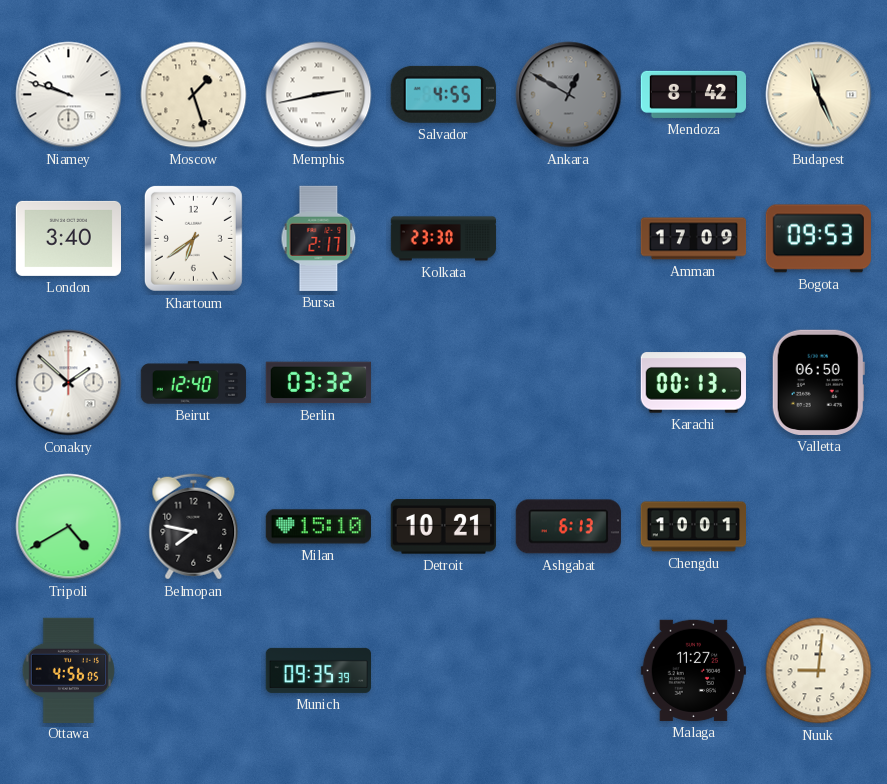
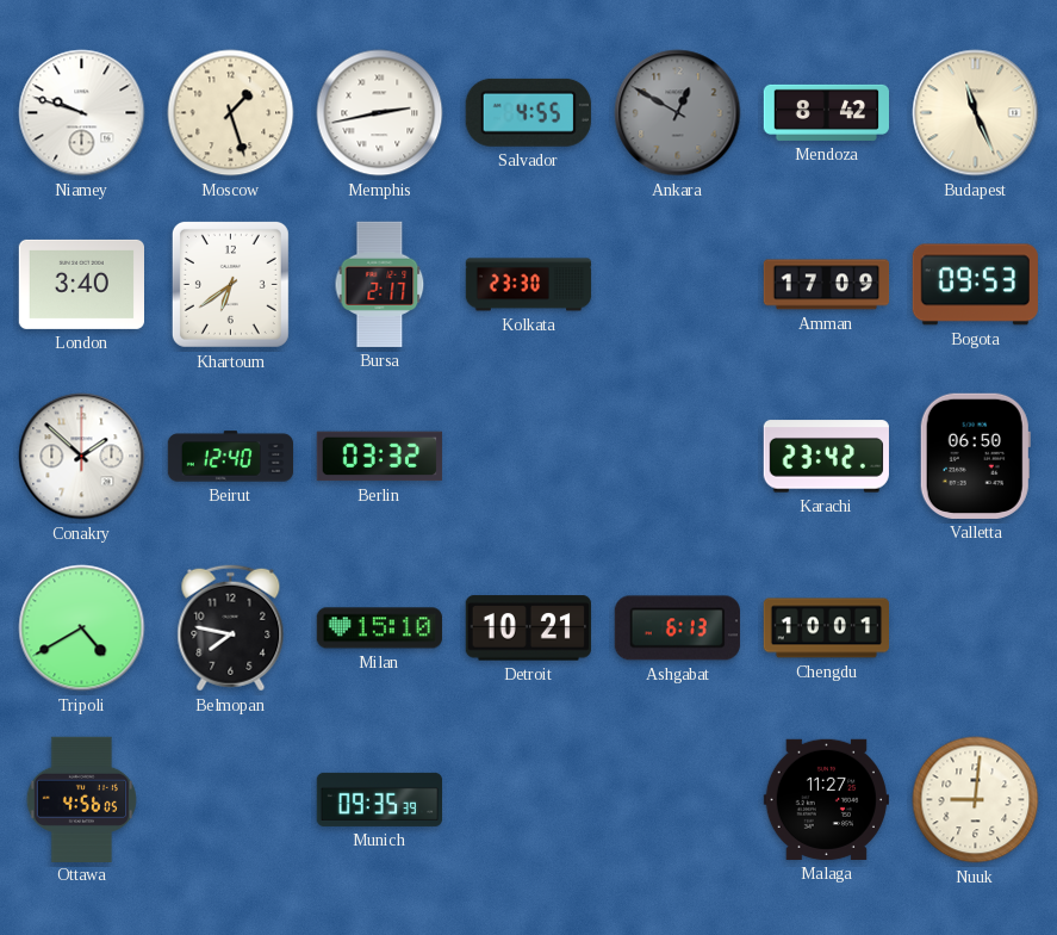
Karachi: 00:13 -> 23:42 (826, 457)
